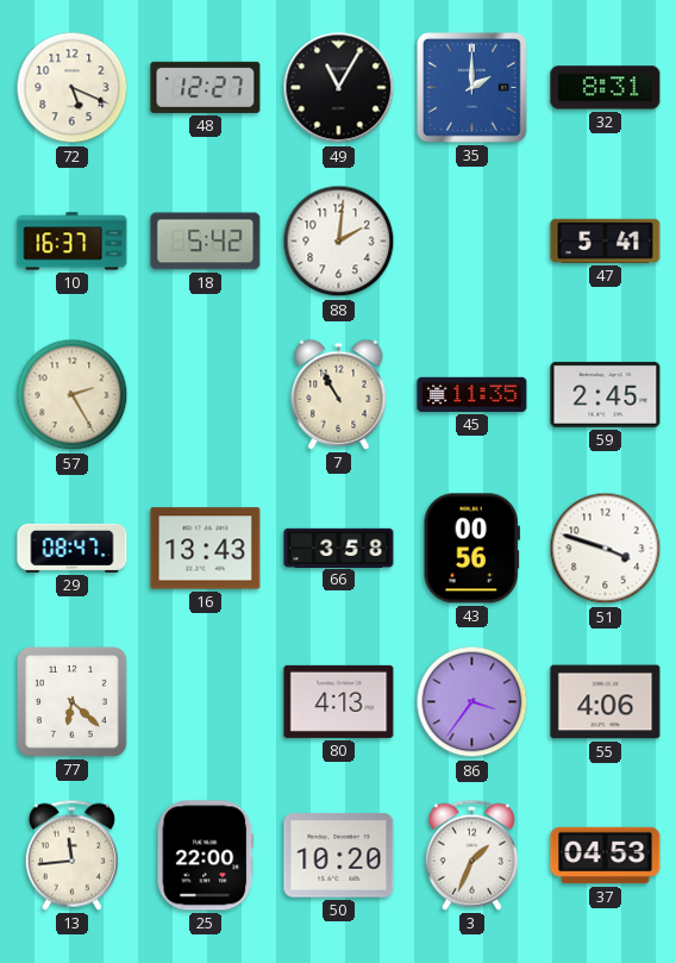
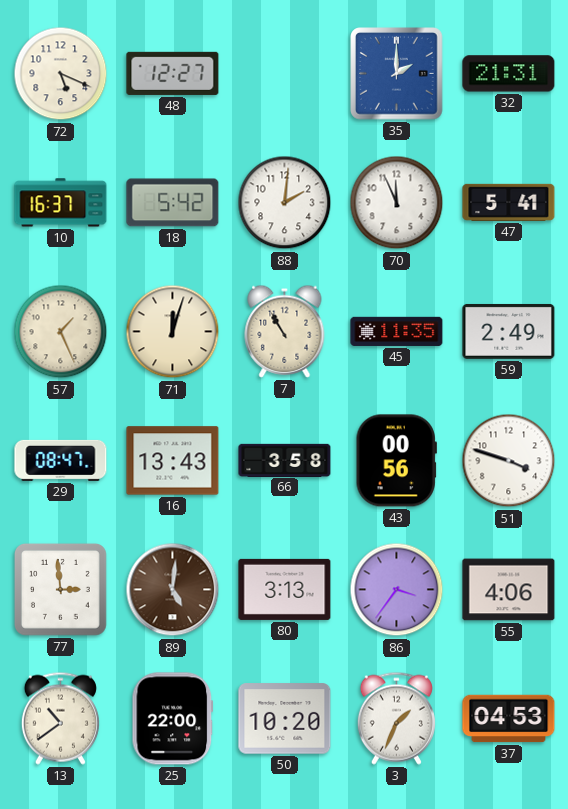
49: 11:05 -> none (339, 88)
32: 8:31 -> 21:31 (509, 74)
70: none -> 11:56 (397, 203)
57: 2:25 -> 1:26 (61, 332)
71: none -> 12:03 (173, 332)
59: 2:45 -> 2:49 (509, 331)
77: 6:22 -> 2:59 (60, 589)
89: none -> 5:01 (173, 590)
80: 4:13 -> 3:13 (285, 589)
13: 11:44 -> 10:39 (60, 718)
